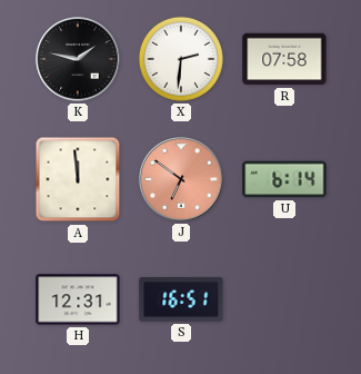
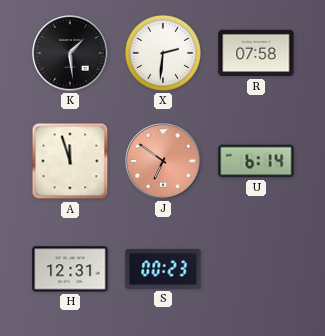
K: 1:47 -> 1:29 (70, 53)
A: 11:59 -> 11:57 (70, 161)
S: 16:51 -> 00:23 (163, 269)
